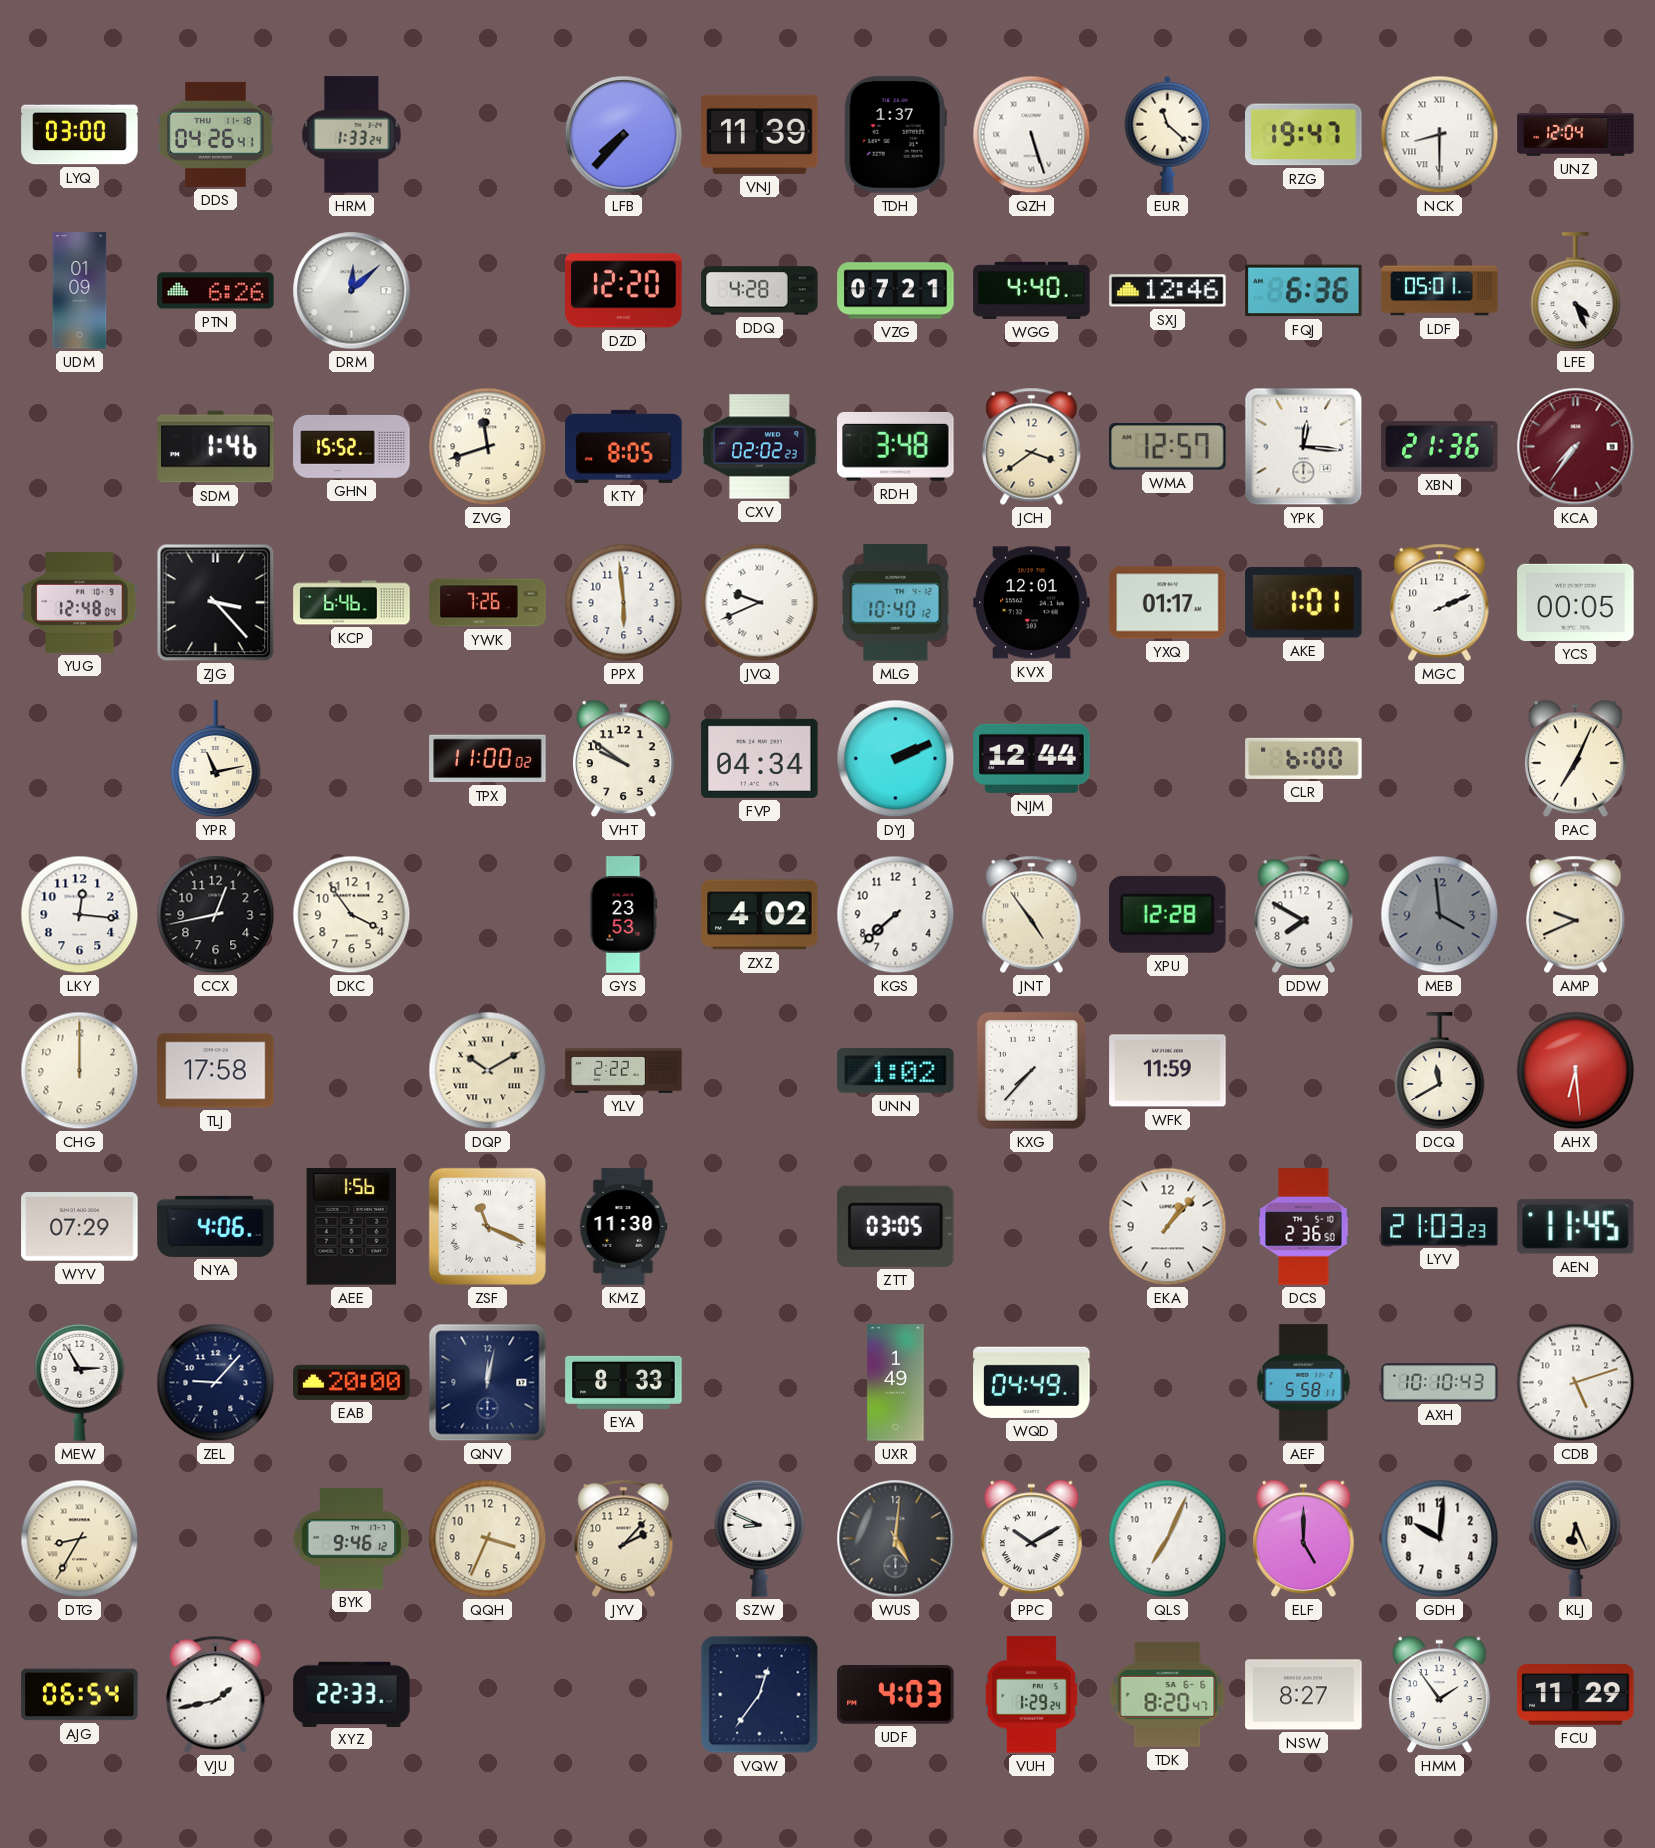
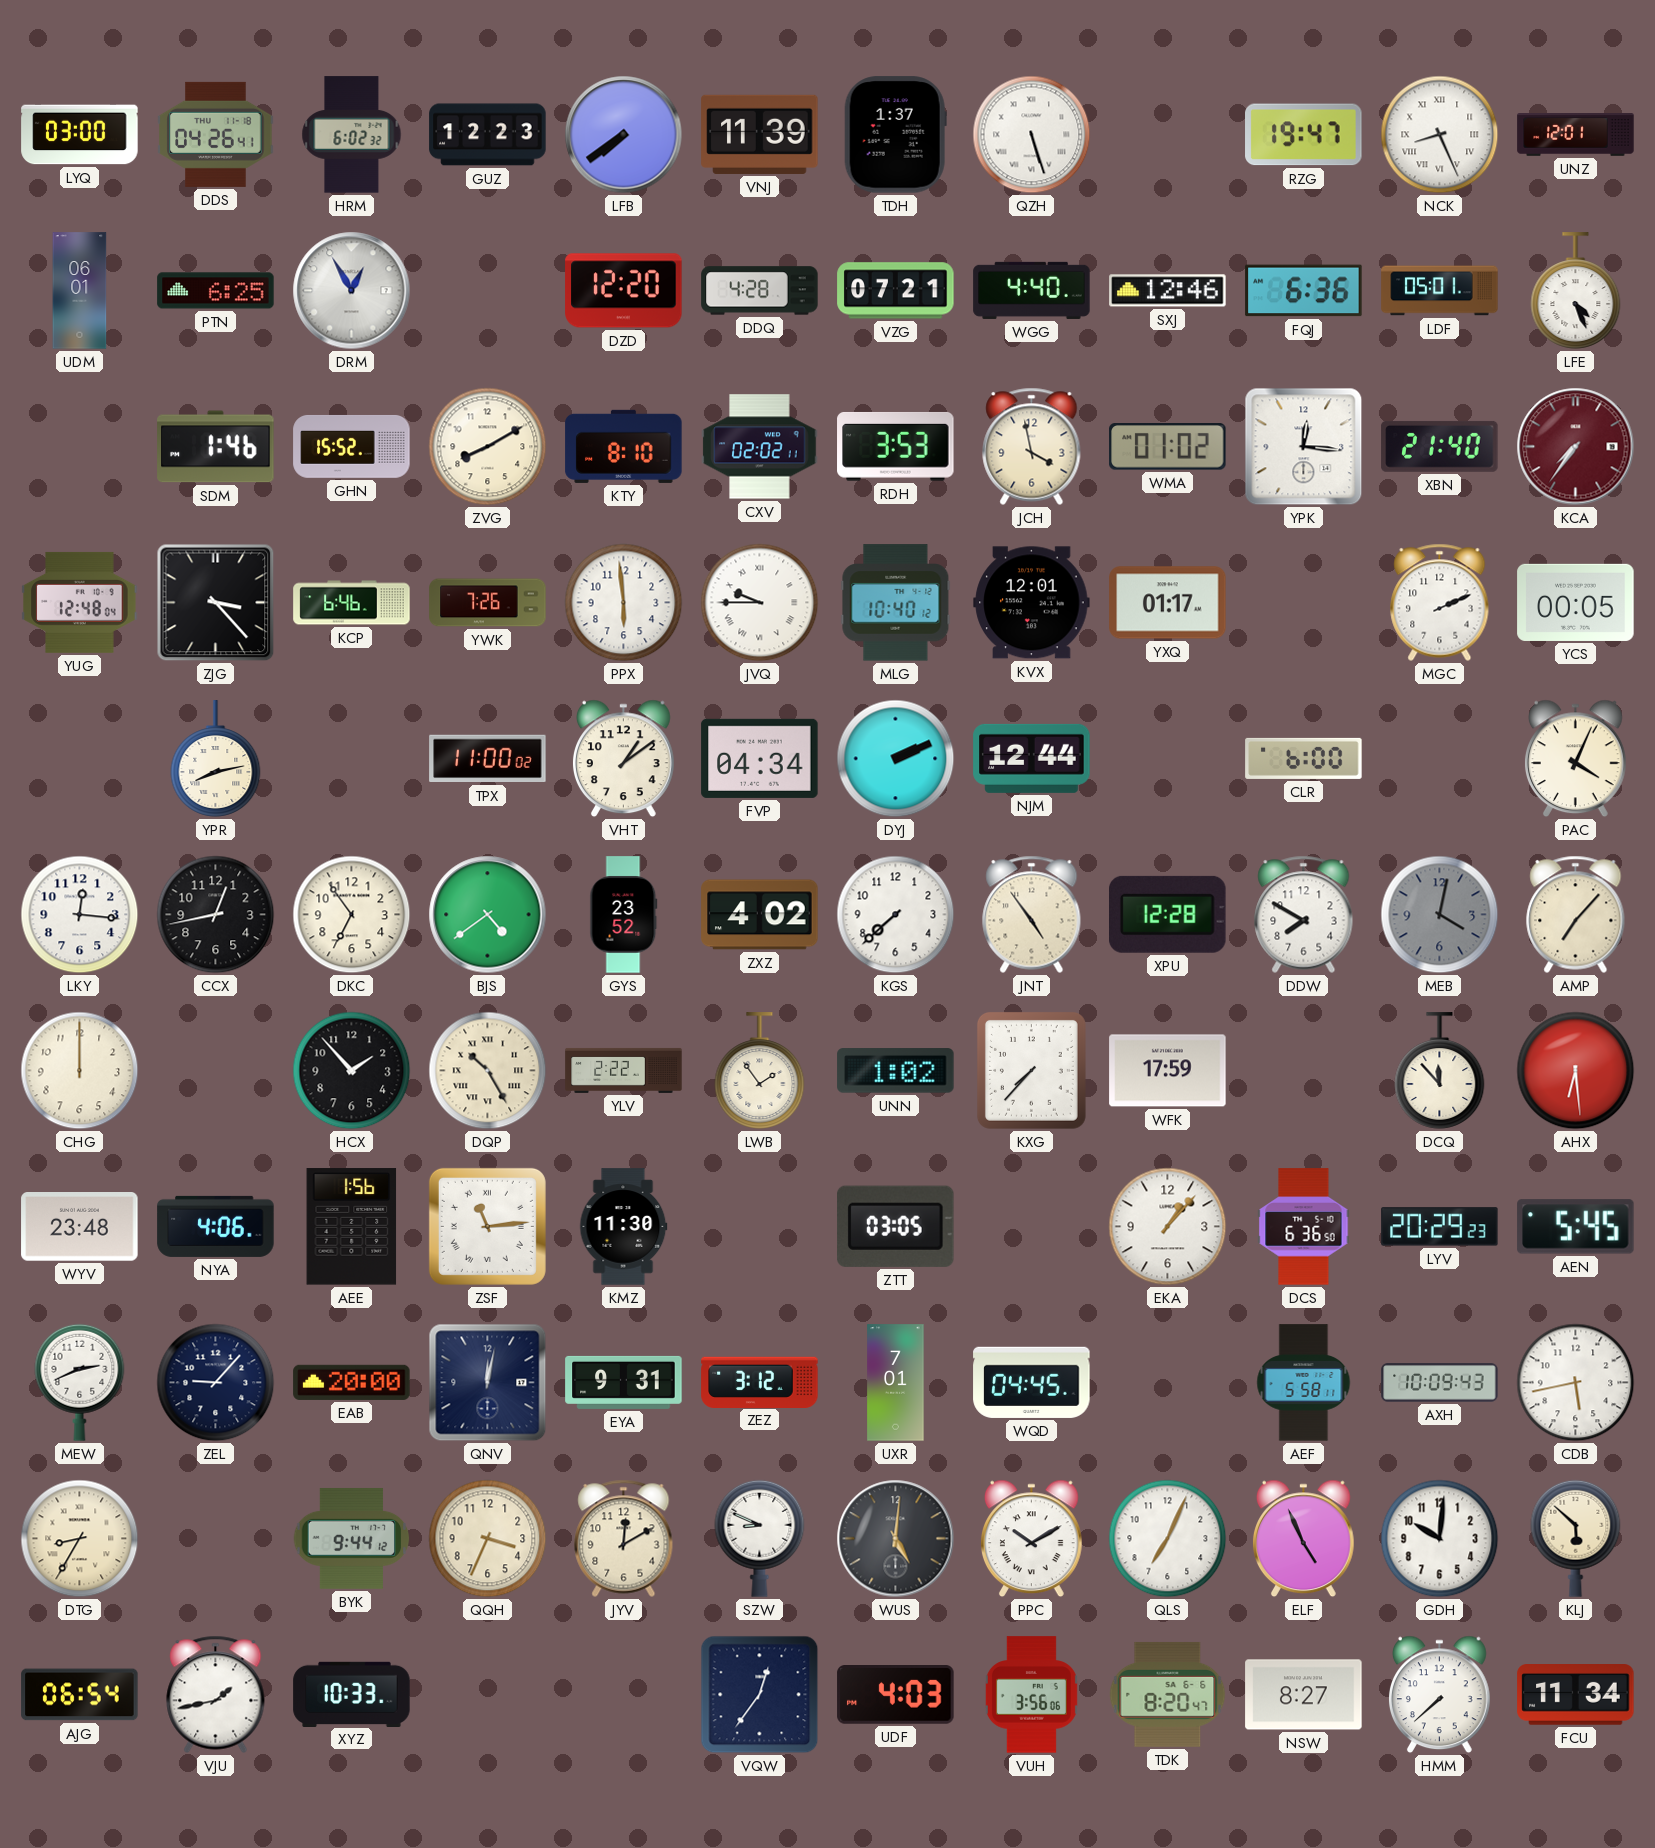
HRM: 1:33 -> 6:02 (352, 135)
GUZ: none -> 12:23 (488, 135)
LFB: 7:37 -> 7:39 (624, 135)
EUR: 11:22 -> none (1168, 134)
NCK: 8:30 -> 8:26 (1440, 135)
UNZ: 12:04 -> 12:01 (1576, 135)
UDM: 01:09 -> 06:01 (80, 291)
PTN: 6:26 -> 6:25 (216, 291)
DRM: 12:08 -> 12:55 (352, 291)
ZVG: 11:42 -> 8:10 (488, 447)
KTY: 8:05 -> 8:10 (624, 446)
CXV: 02:02:23 -> 02:02:11 (760, 447)
RDH: 3:48 -> 3:53 (896, 446)
JCH: 3:39 -> 3:58 (1032, 446)
WMA: 12:57 -> 01:02 (1168, 447)
XBN: 21:36 -> 21:40 (1440, 446)
JVQ: 9:41 -> 9:45 (760, 603)
AKE: 1:01 -> none (1304, 603)
YPR: 11:13 -> 8:13 (216, 759)
VHT: 9:51 -> 1:09 (624, 759)
PAC: 7:04 -> 4:04 (1576, 759)
DKC: 3:54 -> 6:54 (352, 915)
BJS: none -> 4:39 (488, 915)
GYS: 23:53 -> 23:52 (624, 915)
MEB: 3:59 -> 4:02 (1440, 915)
AMP: 9:41 -> 7:07 (1576, 914)
TLJ: 17:58 -> none (216, 1071)
HCX: none -> 1:53 (352, 1071)
DQP: 10:10 -> 10:25 (488, 1071)
LWB: none -> 1:54 (760, 1071)
WFK: 11:59 -> 17:59 (1168, 1071)
DCQ: 11:40 -> 11:53 (1440, 1071)
WYV: 07:29 -> 23:48 (80, 1227)
ZSF: 11:19 -> 11:14 (487, 1226)
DCS: 2:36 -> 6:36 (1304, 1227)
LYV: 21:03 -> 20:29 (1440, 1227)
AEN: 11:45 -> 5:45 (1576, 1227)
MEW: 2:55 -> 2:41 (80, 1382)
EYA: 8:33 -> 9:31 (624, 1382)
ZEZ: none -> 3:12 (760, 1382)
UXR: 1:49 -> 7:01 (896, 1383)
WQD: 04:49 -> 04:45 (1032, 1382)
AXH: 10:10 -> 10:09 (1440, 1383)
CDB: 5:12 -> 5:43 (1576, 1383)
BYK: 9:46 -> 9:44 (352, 1538)
JYV: 2:07 -> 12:10 (624, 1538)
ELF: 5:00 -> 4:56 (1304, 1539)
KLJ: 6:26 -> 5:52 (1576, 1538)
XYZ: 22:33 -> 10:33 (352, 1694)
VUH: 1:29 -> 3:56 (1031, 1695)
HMM: 1:54 -> 7:38 (1440, 1695)
FCU: 11:29 -> 11:34 (1576, 1695)
